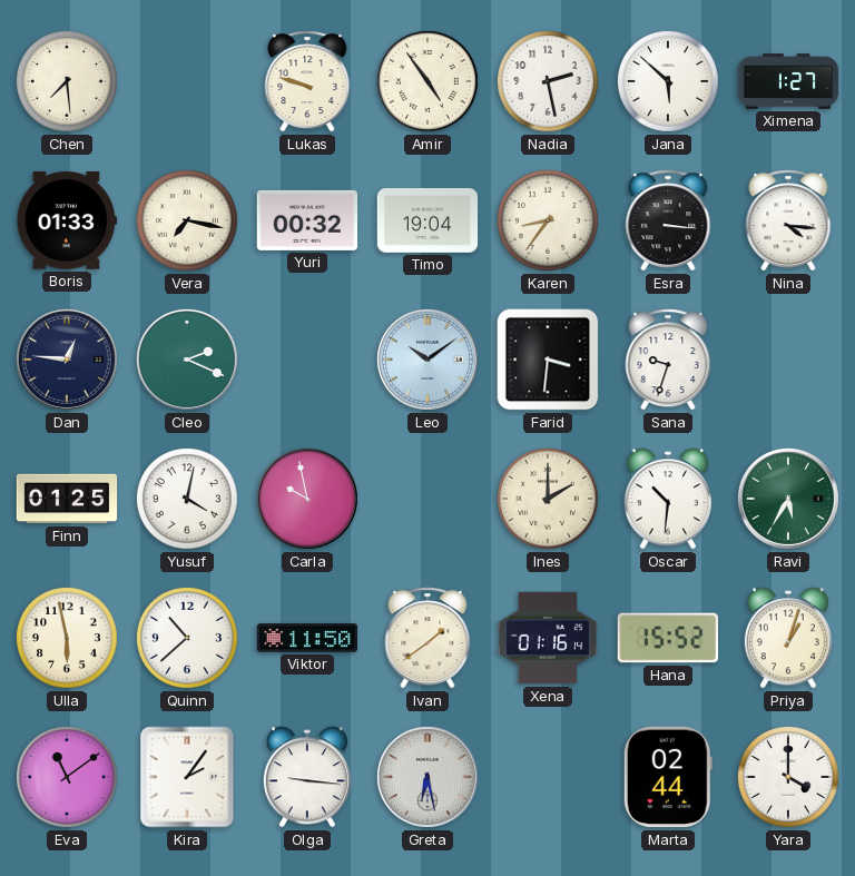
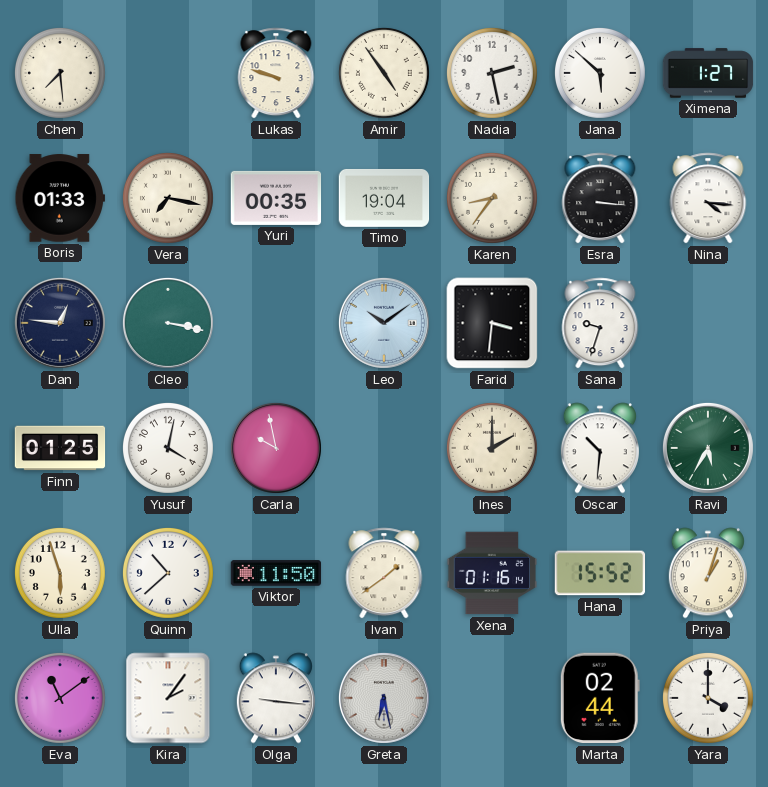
Yuri: 00:32 -> 00:35 (276, 198)
Cleo: 2:19 -> 3:17 (168, 323)
Ulla: 5:58 -> 5:57 (60, 573)
